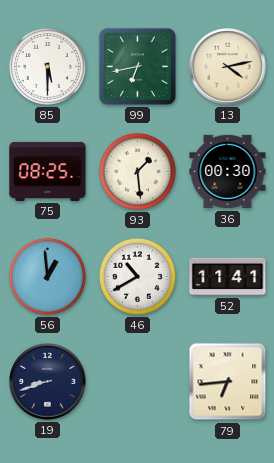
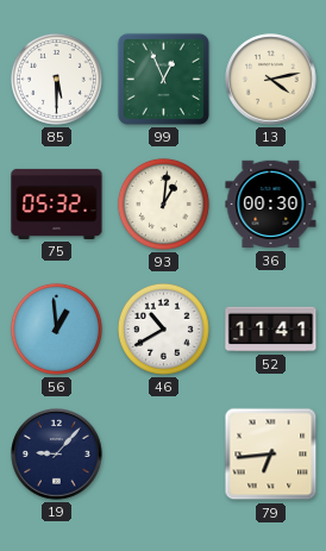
99: 6:43 -> 12:56 (163, 79)
75: 08:25 -> 05:32 (57, 204)
93: 1:29 -> 1:01 (163, 204)
19: 8:42 -> 9:07 (57, 455)
